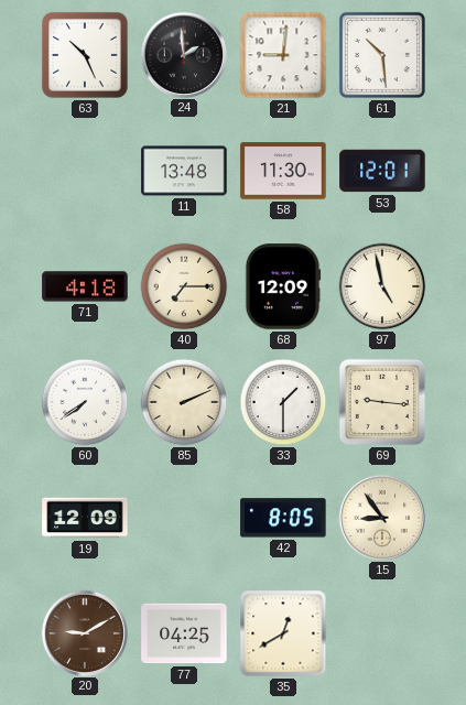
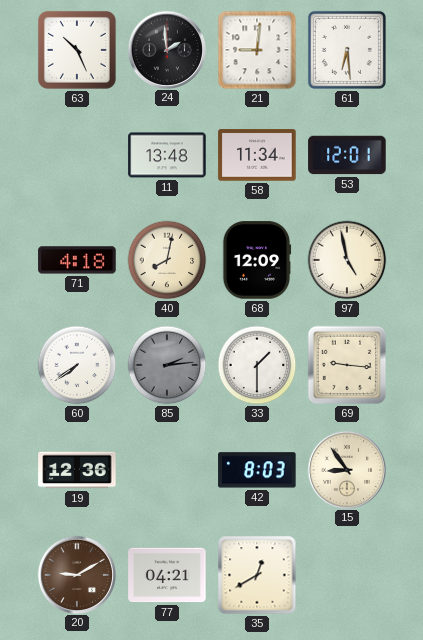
61: 10:29 -> 6:29 (347, 50)
58: 11:30 -> 11:34 (257, 155)
40: 7:15 -> 8:02 (167, 260)
85: 2:11 -> 2:14 (167, 365)
85 dial: cream -> grey (167, 365)
19: 12:09 -> 12:36 (77, 470)
42: 8:05 -> 8:03 (257, 470)
77: 04:25 -> 04:21 (167, 575)
